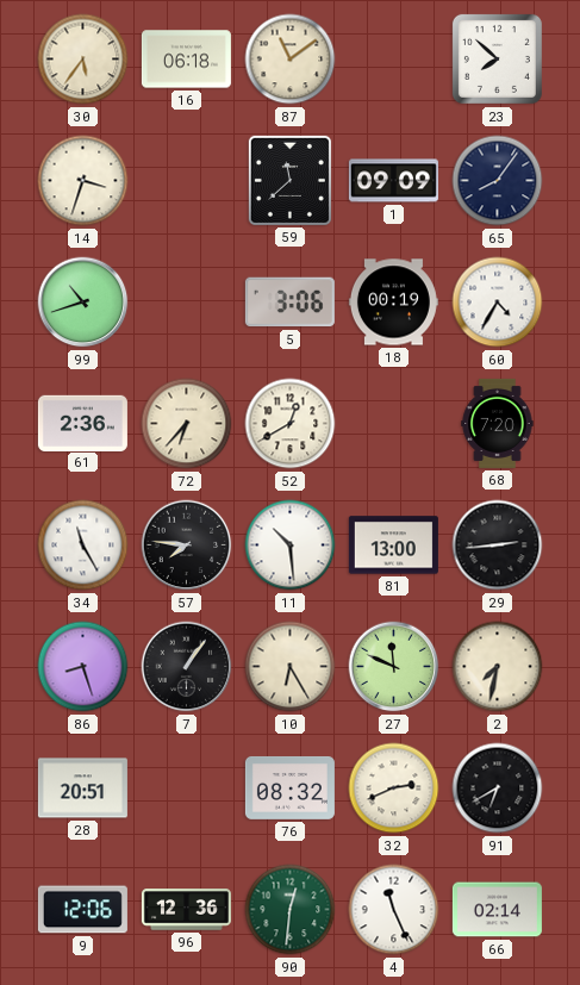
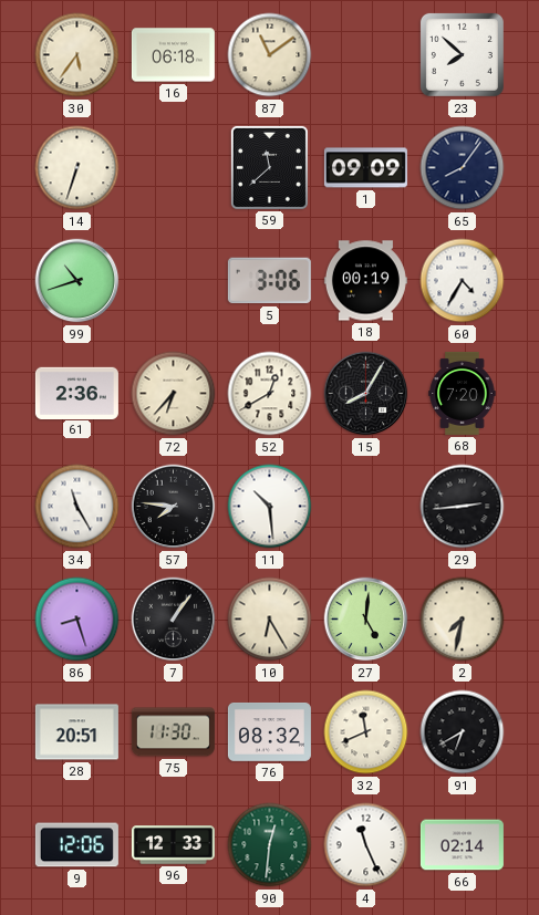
14: 3:33 -> 6:33 (77, 168)
15: none -> 8:05 (366, 394)
81: 13:00 -> none (393, 546)
27: 11:49 -> 5:01 (366, 620)
75: none -> 11:30 (173, 732)
32: 2:41 -> 11:41 (366, 732)
96: 12:36 -> 12:33 (173, 845)
